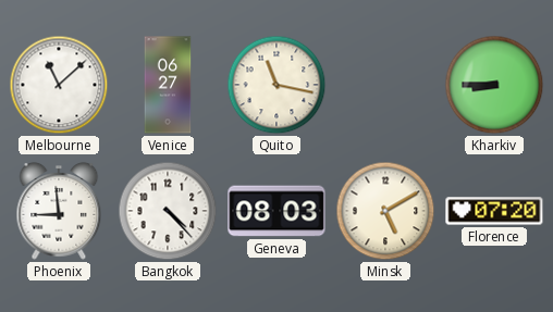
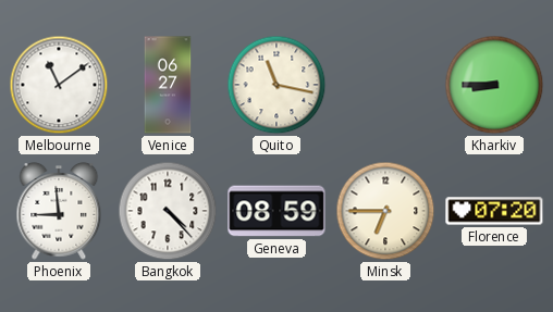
Melbourne: 11:08 -> 11:09 (59, 85)
Geneva: 08:03 -> 08:59 (276, 211)
Minsk: 5:10 -> 6:45 (385, 211)
